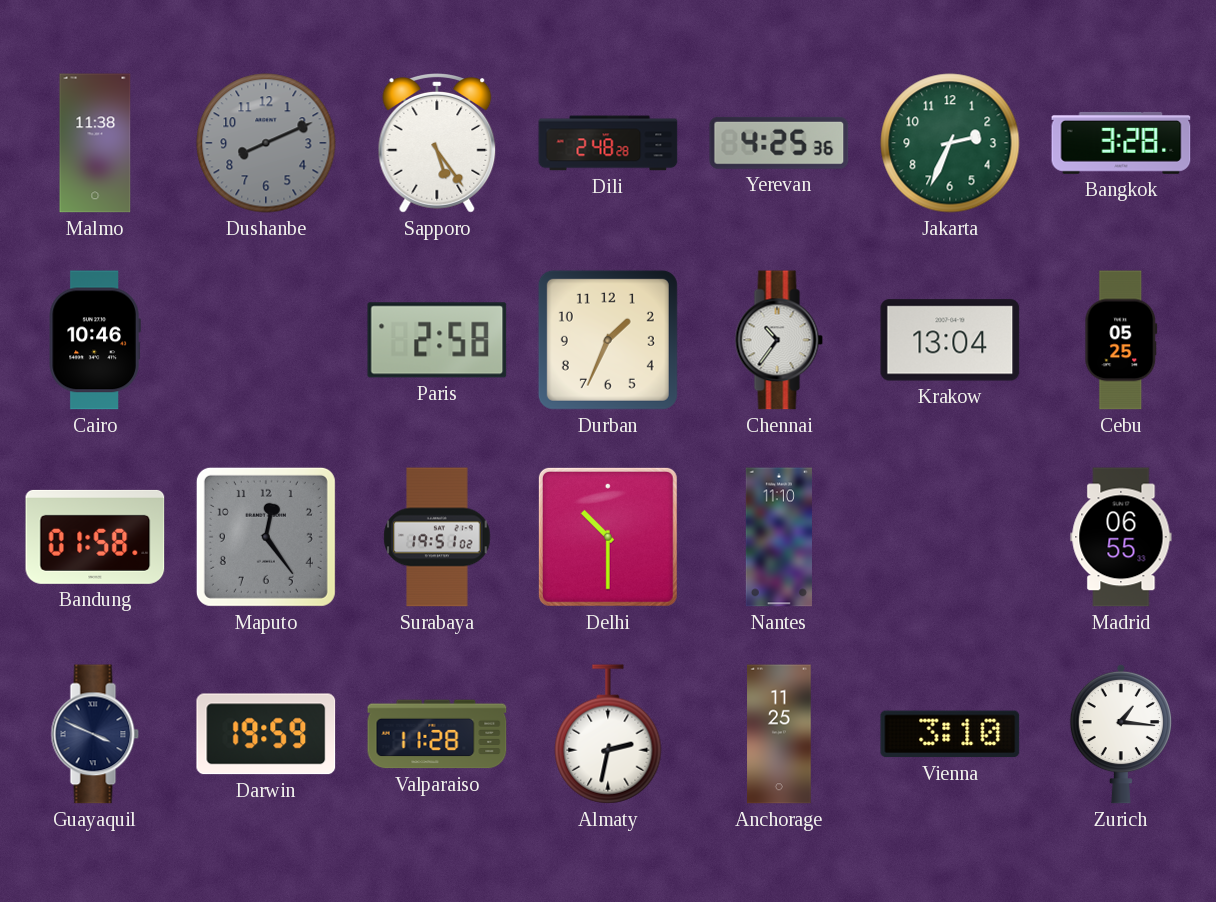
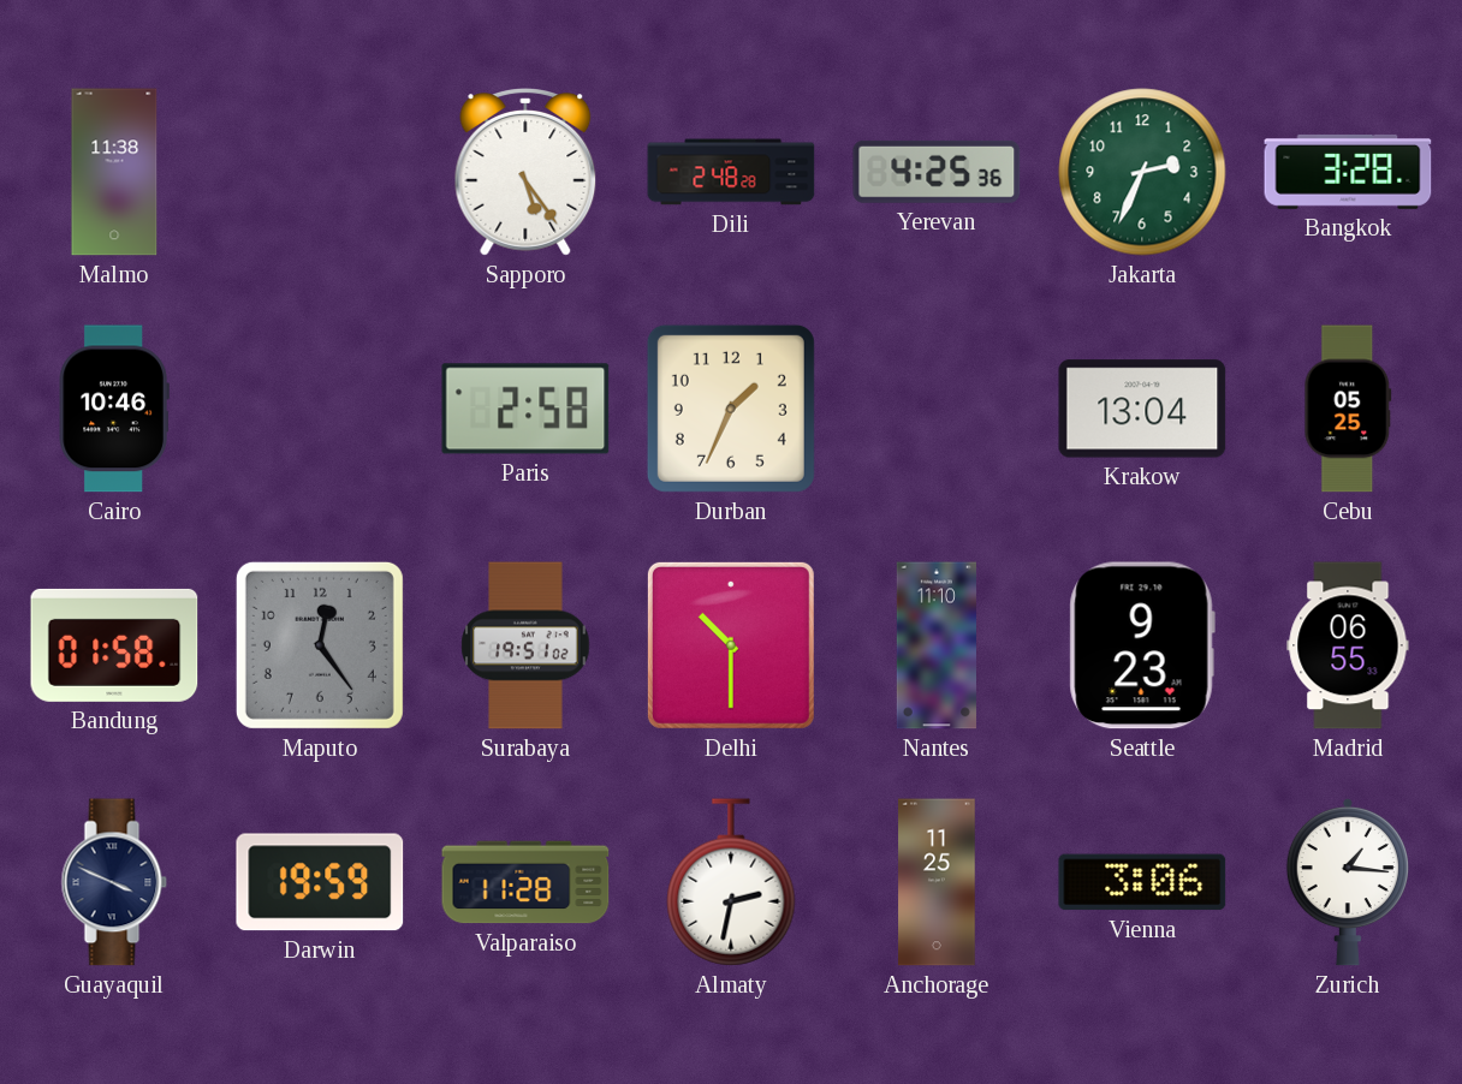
Dushanbe: 8:11 -> none (266, 143)
Chennai: 10:36 -> none (779, 340)
Seattle: none -> 9:23 (1142, 645)
Vienna: 3:10 -> 3:06 (1142, 882)
